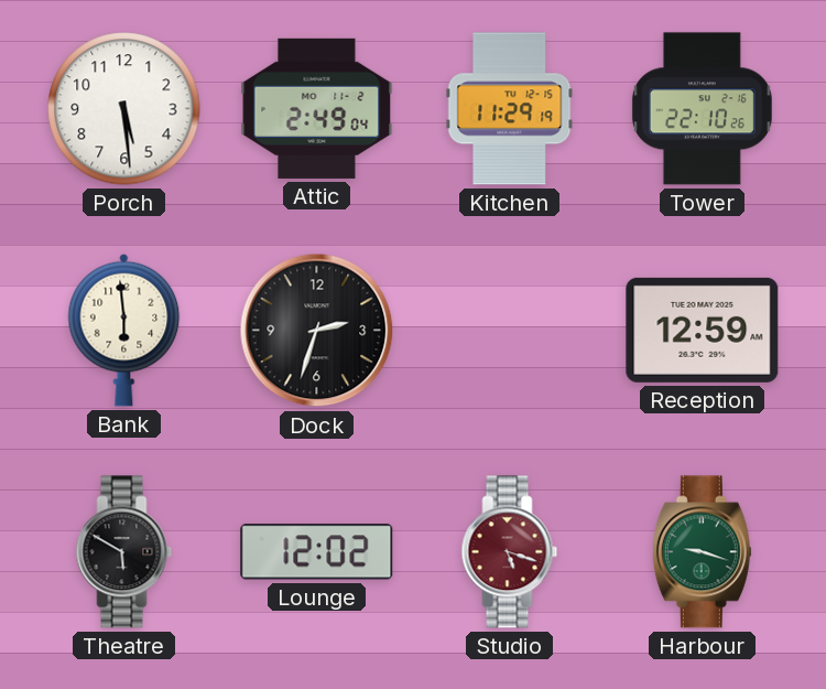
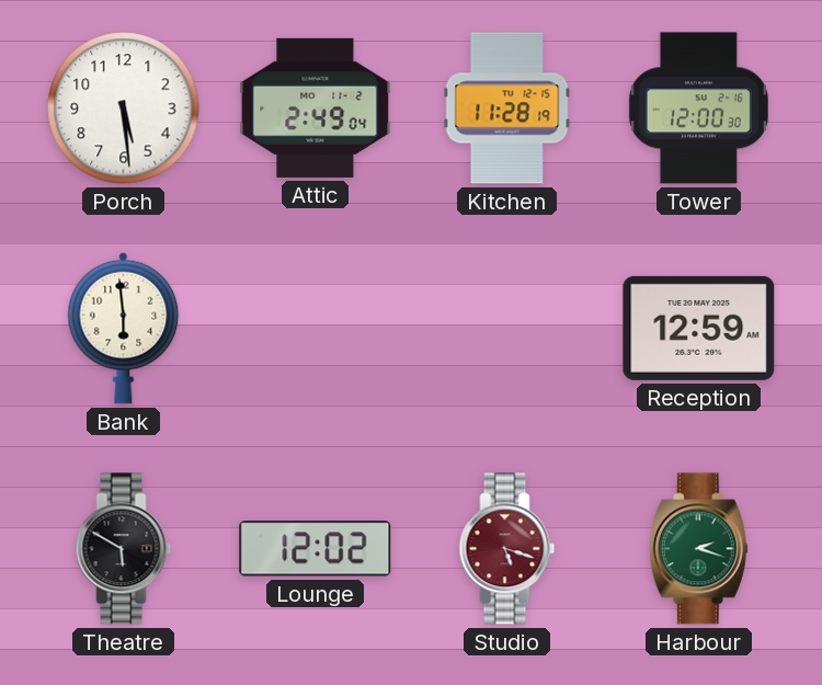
Kitchen: 11:29 -> 11:28 (507, 109)
Tower: 22:10 -> 12:00 (698, 109)
Dock: 2:33 -> none (317, 331)
Harbour: 9:18 -> 2:18 (698, 549)
